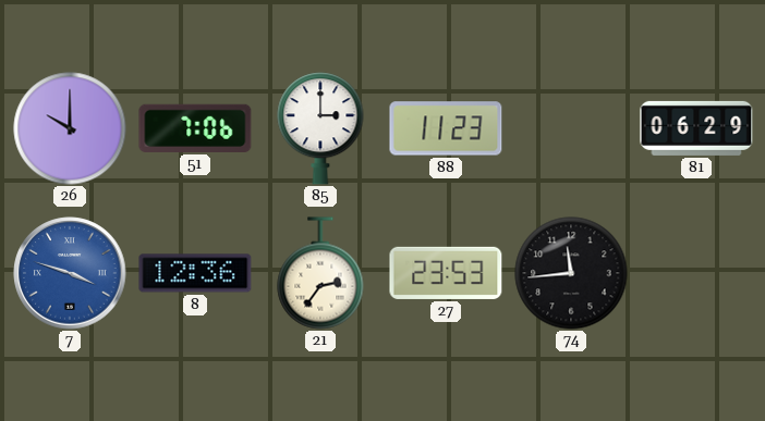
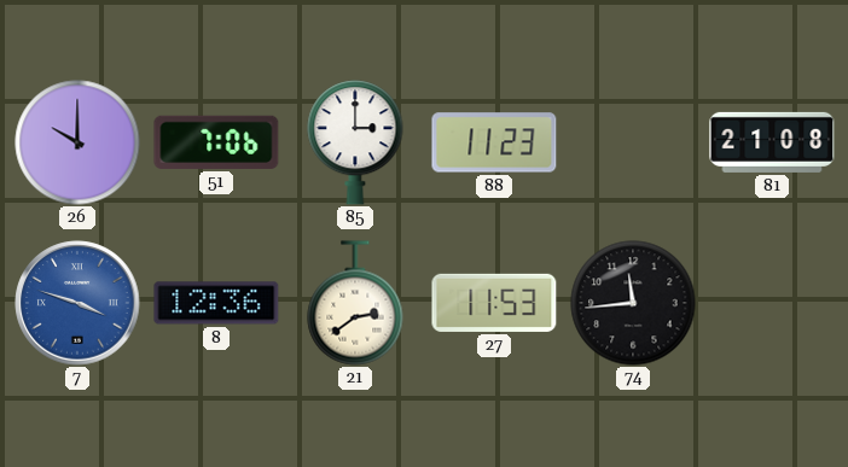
81: 06:29 -> 21:08 (772, 142)
21: 2:36 -> 2:39 (355, 303)
27: 23:53 -> 11:53 (494, 303)
